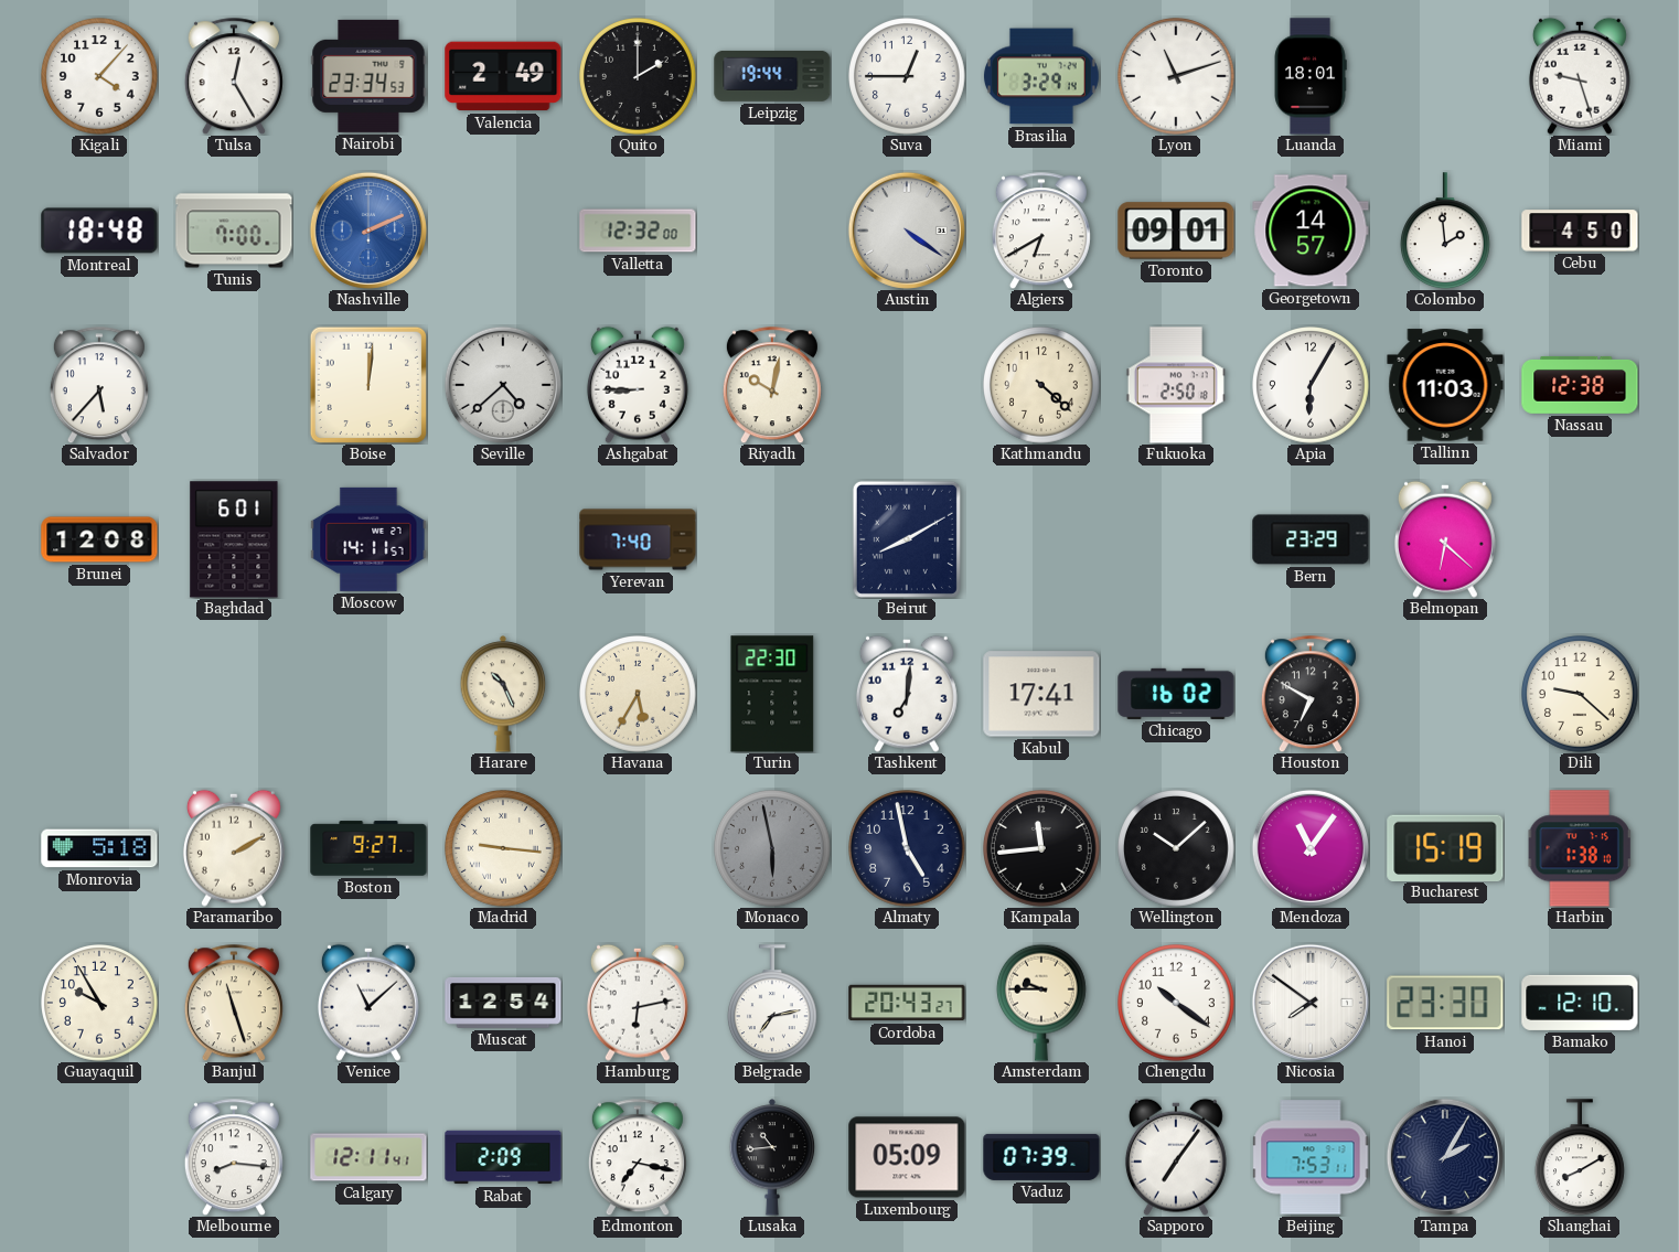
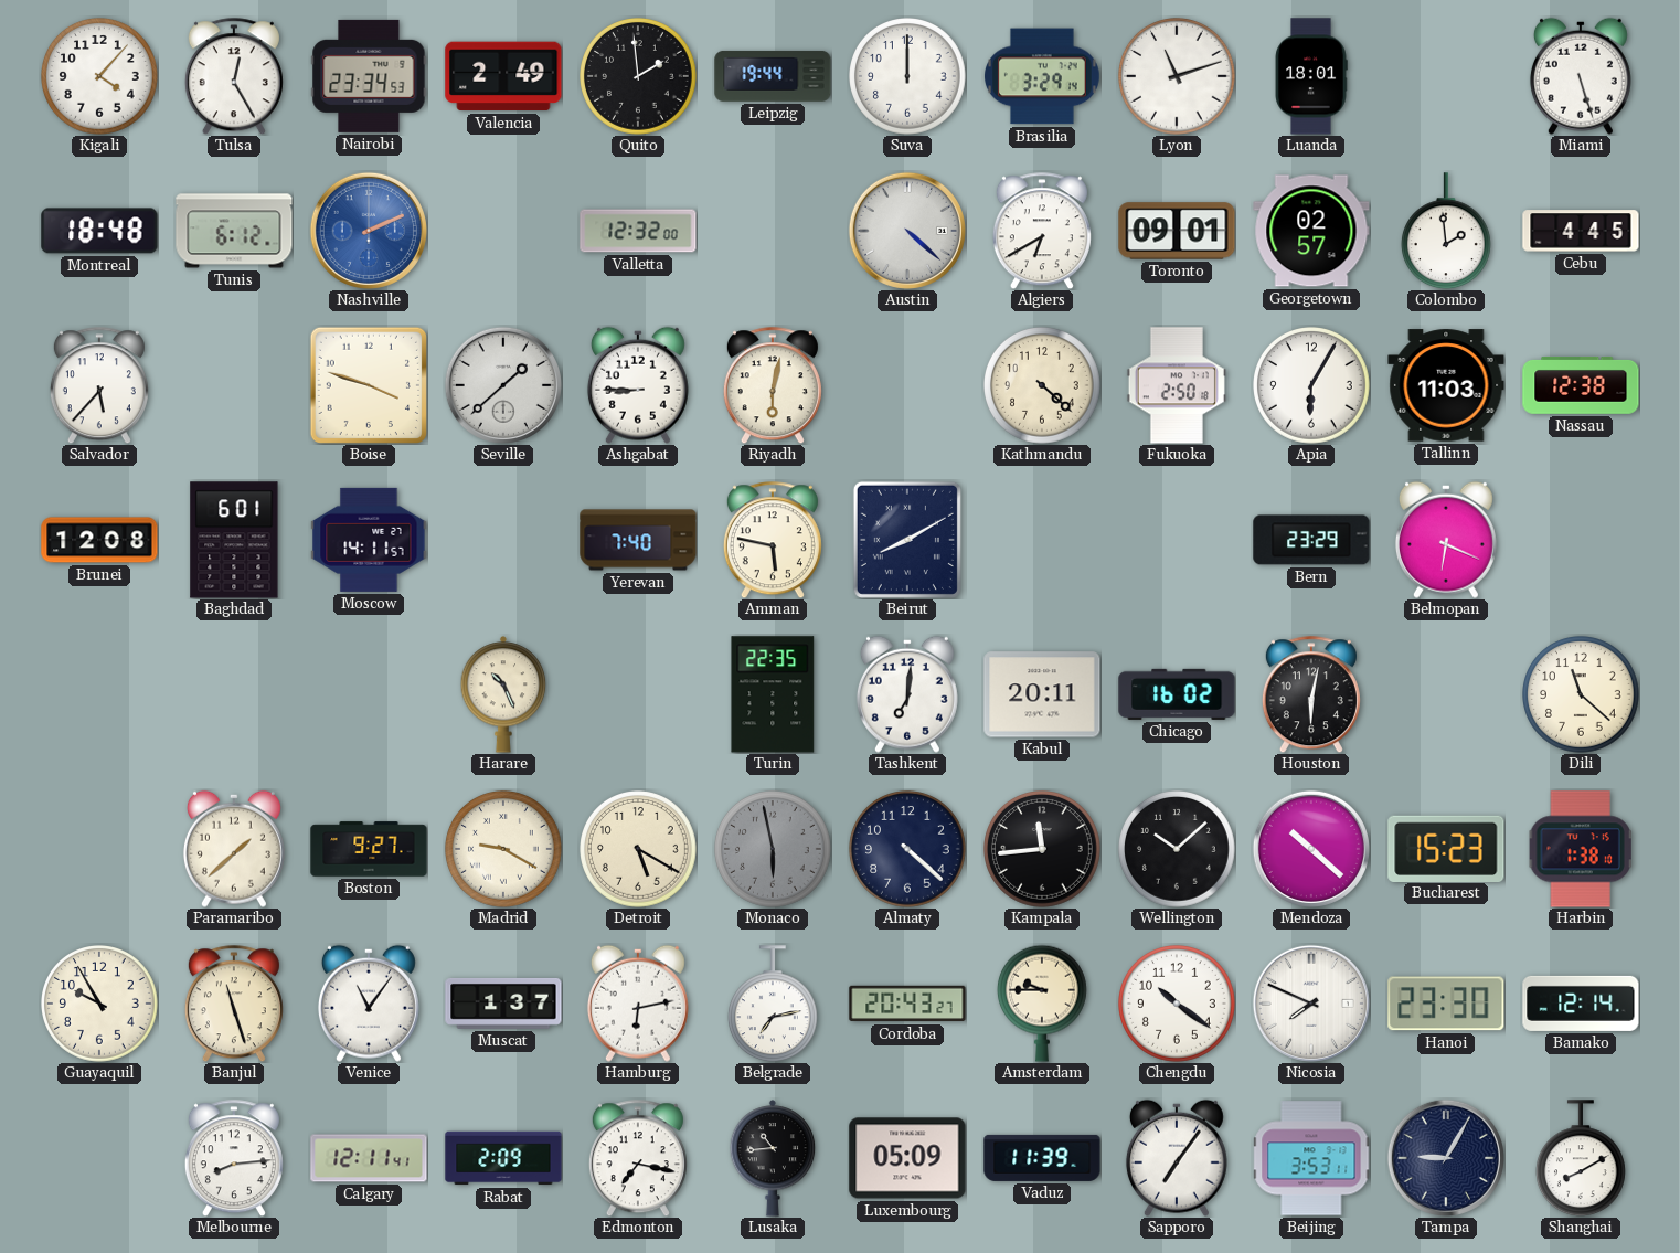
Quito: 2:00 -> 1:59 (639, 77)
Suva: 12:45 -> 12:00 (908, 77)
Miami: 9:27 -> 5:27 (1581, 76)
Tunis: 7:00 -> 6:12 (234, 231)
Austin: 4:21 -> 4:22 (907, 231)
Georgetown: 14:57 -> 02:57 (1311, 231)
Cebu: 4:50 -> 4:45 (1581, 231)
Boise: 12:01 -> 3:48 (369, 385)
Seville: 4:38 -> 1:38 (503, 385)
Riyadh: 10:02 -> 6:02 (773, 385)
Amman: none -> 5:47 (773, 540)
Belmopan: 6:22 -> 6:19 (1446, 540)
Havana: 5:35 -> none (639, 695)
Turin: 22:30 -> 22:35 (773, 694)
Kabul: 17:41 -> 20:11 (1042, 694)
Houston: 6:50 -> 6:02 (1311, 694)
Dili: 9:22 -> 11:22 (1582, 695)
Monrovia: 5:18 -> none (99, 848)
Paramaribo: 2:10 -> 1:38 (234, 849)
Madrid: 9:16 -> 9:20 (504, 850)
Detroit: none -> 5:20 (639, 850)
Almaty: 4:58 -> 4:22 (908, 850)
Mendoza: 11:06 -> 10:22 (1311, 849)
Bucharest: 15:19 -> 15:23 (1446, 848)
Venice: 11:08 -> 11:06 (369, 1004)
Muscat: 12:54 -> 1:37 (503, 1004)
Nicosia: 7:51 -> 7:49 (1311, 1004)
Bamako: 12:10 -> 12:14 (1581, 1004)
Melbourne: 8:16 -> 8:14 (234, 1158)
Vaduz: 07:39 -> 11:39 (1042, 1158)
Beijing: 7:53 -> 3:53 (1311, 1158)
Tampa: 2:05 -> 9:05 (1446, 1158)
